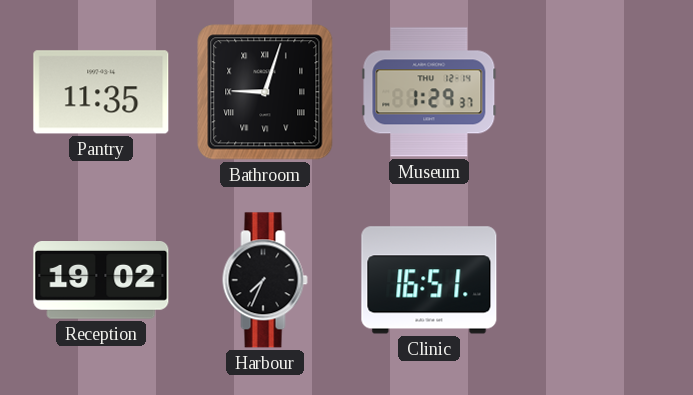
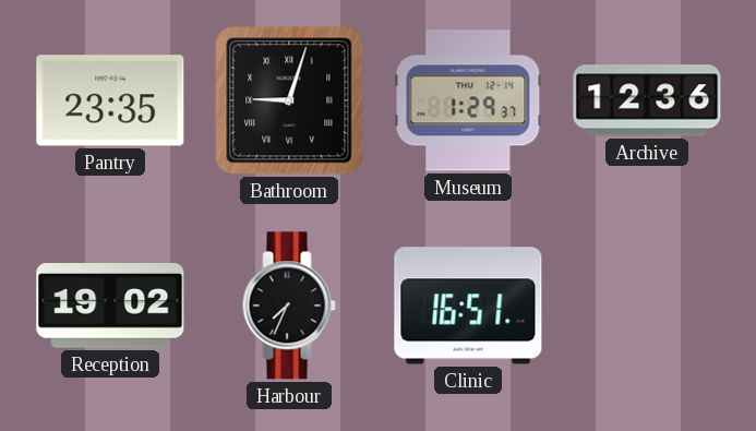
Pantry: 11:35 -> 23:35 (110, 100)
Archive: none -> 12:36 (647, 100)
